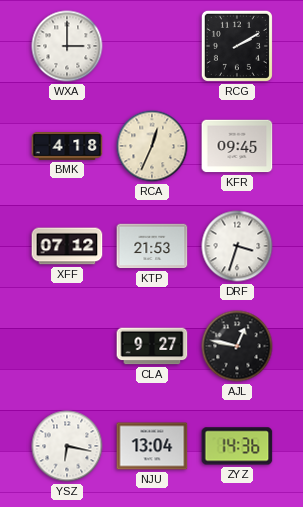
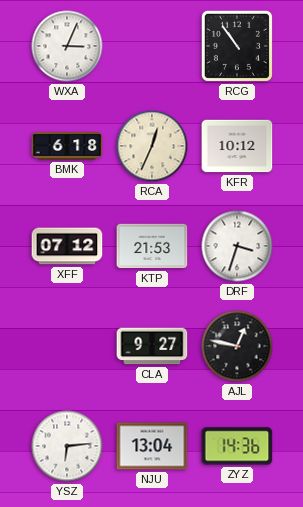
WXA: 3:00 -> 3:04 (67, 46)
RCG: 2:10 -> 10:54 (237, 46)
BMK: 4:18 -> 6:18 (67, 147)
KFR: 09:45 -> 10:12 (237, 146)
YSZ: 6:17 -> 6:14 (67, 446)
